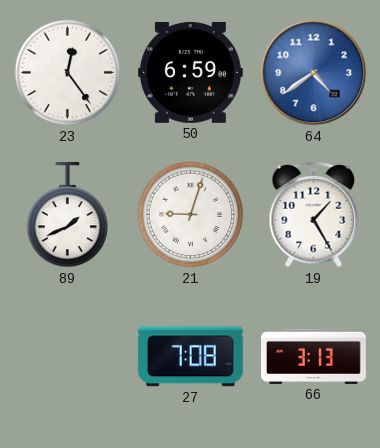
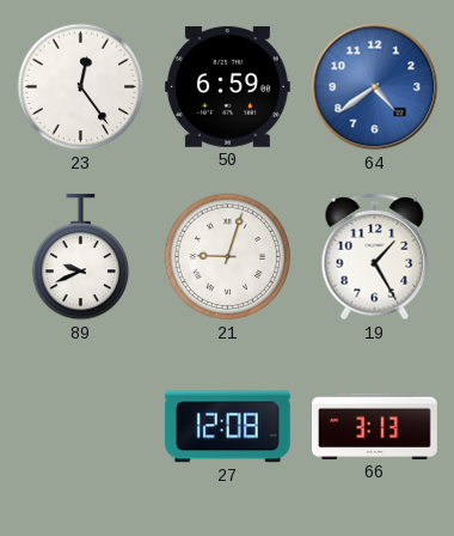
89: 1:41 -> 9:41 (81, 257)
27: 7:08 -> 12:08 (227, 427)
